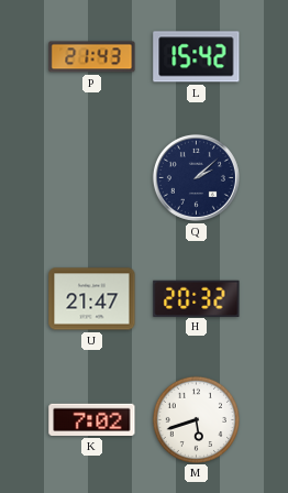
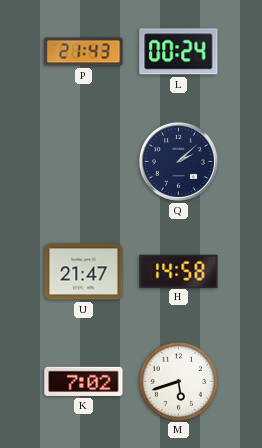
L: 15:42 -> 00:24 (179, 52)
H: 20:32 -> 14:58 (179, 271)
